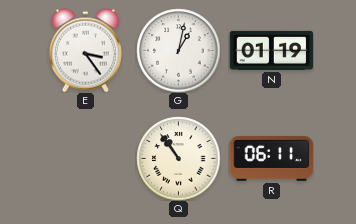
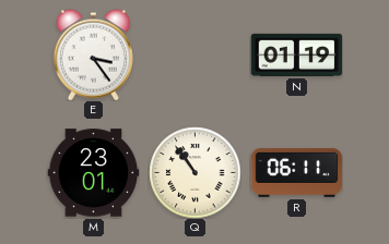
G: 1:02 -> none (178, 50)
M: none -> 23:01 (93, 173)
